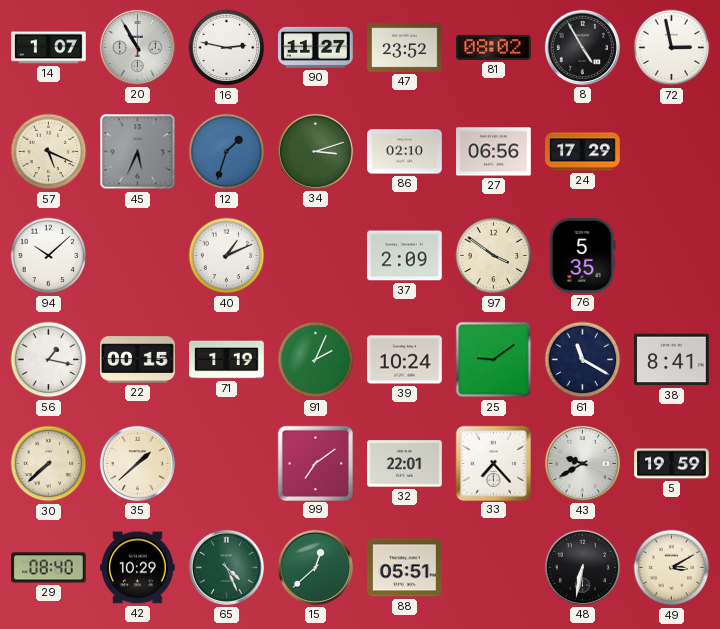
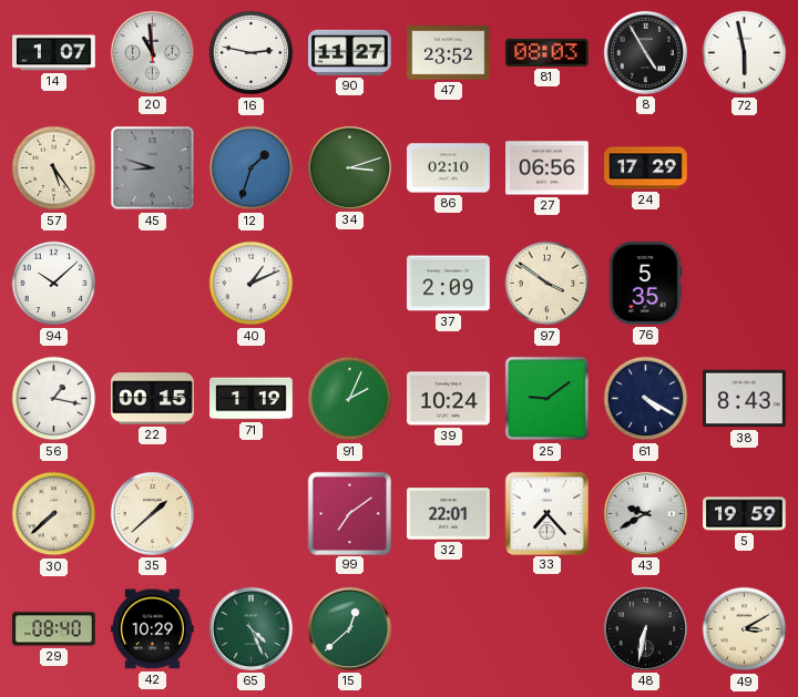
20: 10:55 -> 10:59 (152, 52)
81: 08:02 -> 08:03 (548, 52)
72: 2:58 -> 5:58 (745, 53)
57: 5:19 -> 5:24 (54, 168)
45: 5:34 -> 8:48 (153, 168)
61: 11:20 -> 4:20 (646, 399)
38: 8:41 -> 8:43 (745, 399)
88: 05:51 -> none (405, 568)
